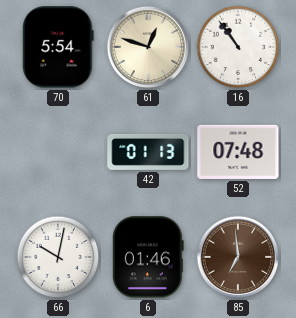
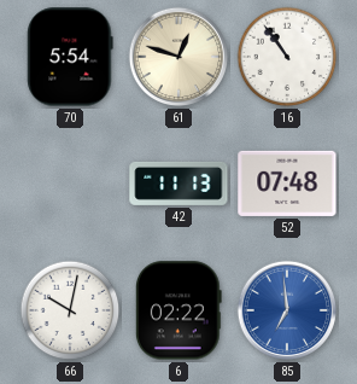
42: 01:13 -> 11:13 (178, 184)
6: 01:46 -> 02:22 (178, 310)
85 dial: brown -> blue (287, 310)
